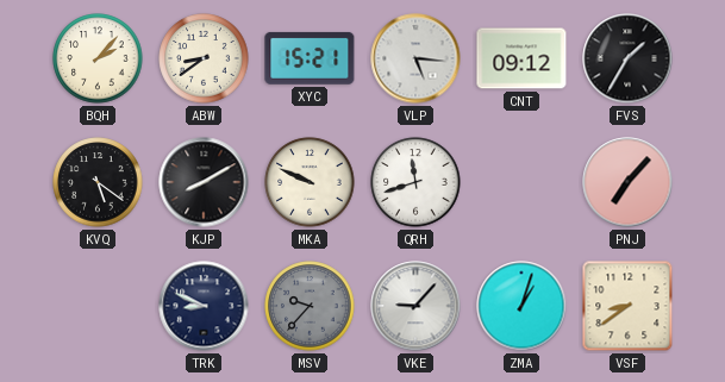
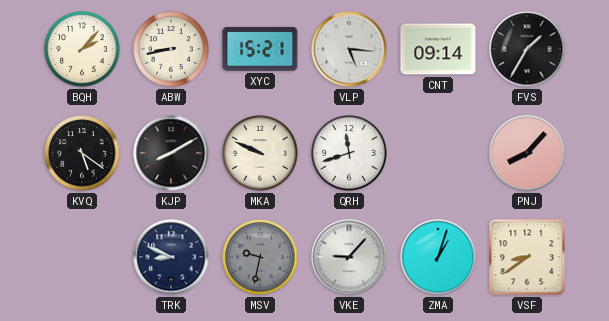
ABW: 8:39 -> 8:43 (171, 49)
CNT: 09:12 -> 09:14 (438, 49)
PNJ: 7:07 -> 8:07 (527, 153)
MSV: 9:37 -> 9:32 (260, 257)
